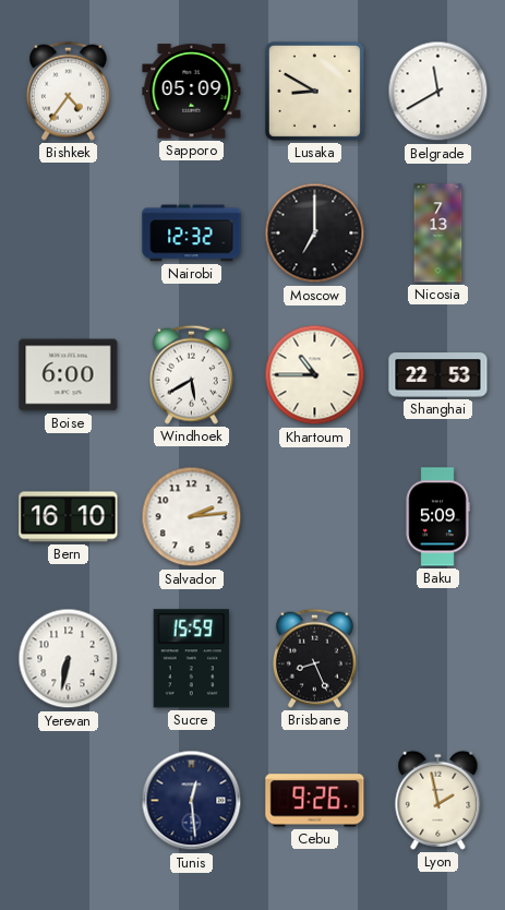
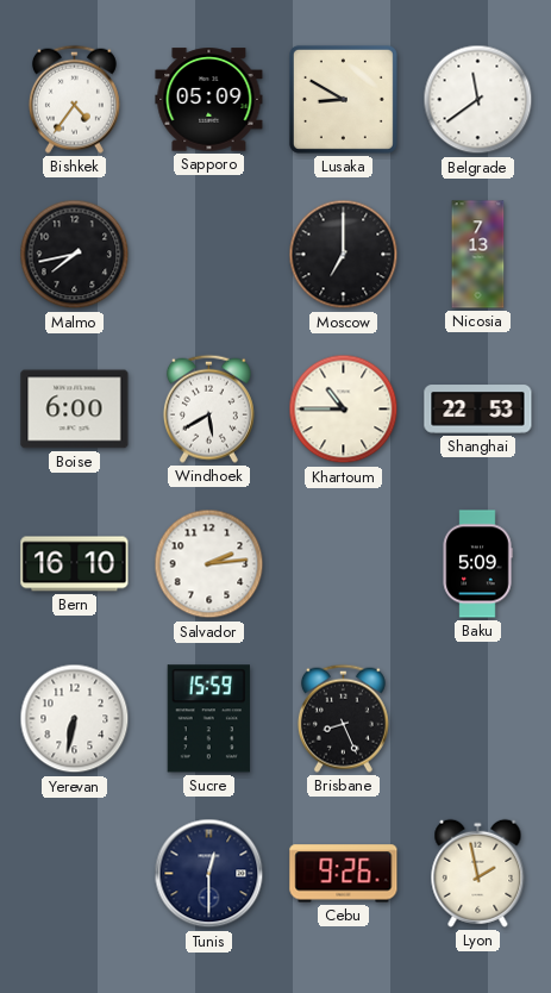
Belgrade: 11:40 -> 11:39 (478, 100)
Malmo: none -> 7:43 (75, 255)
Nairobi: 12:32 -> none (192, 234)
Tunis: 12:29 -> 12:30 (209, 874)
